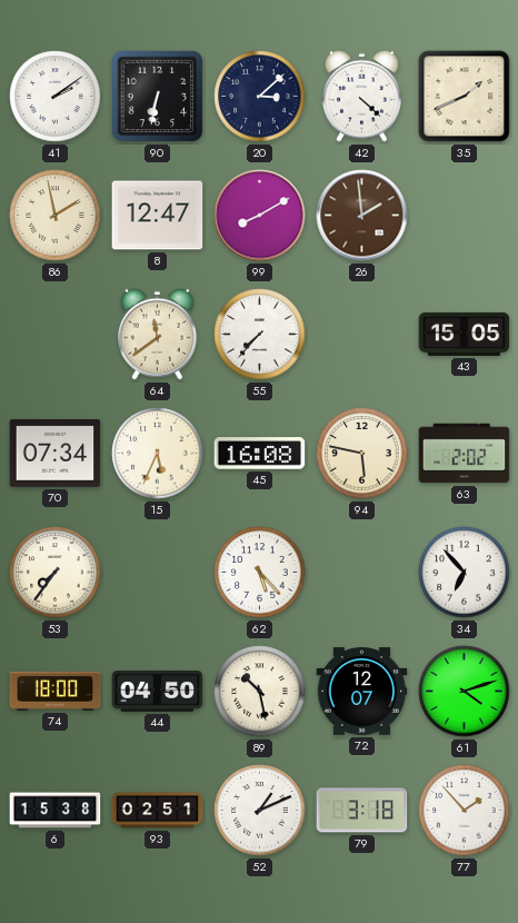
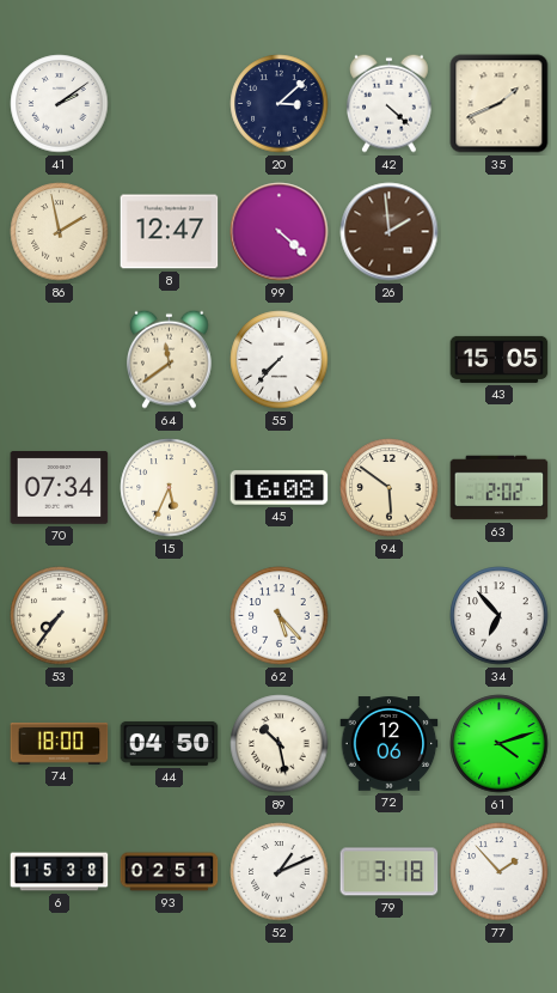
90: 6:32 -> none (158, 97)
99: 8:10 -> 4:22 (280, 232)
94: 5:47 -> 5:51 (390, 488)
72: 12:07 -> 12:06 (390, 744)
